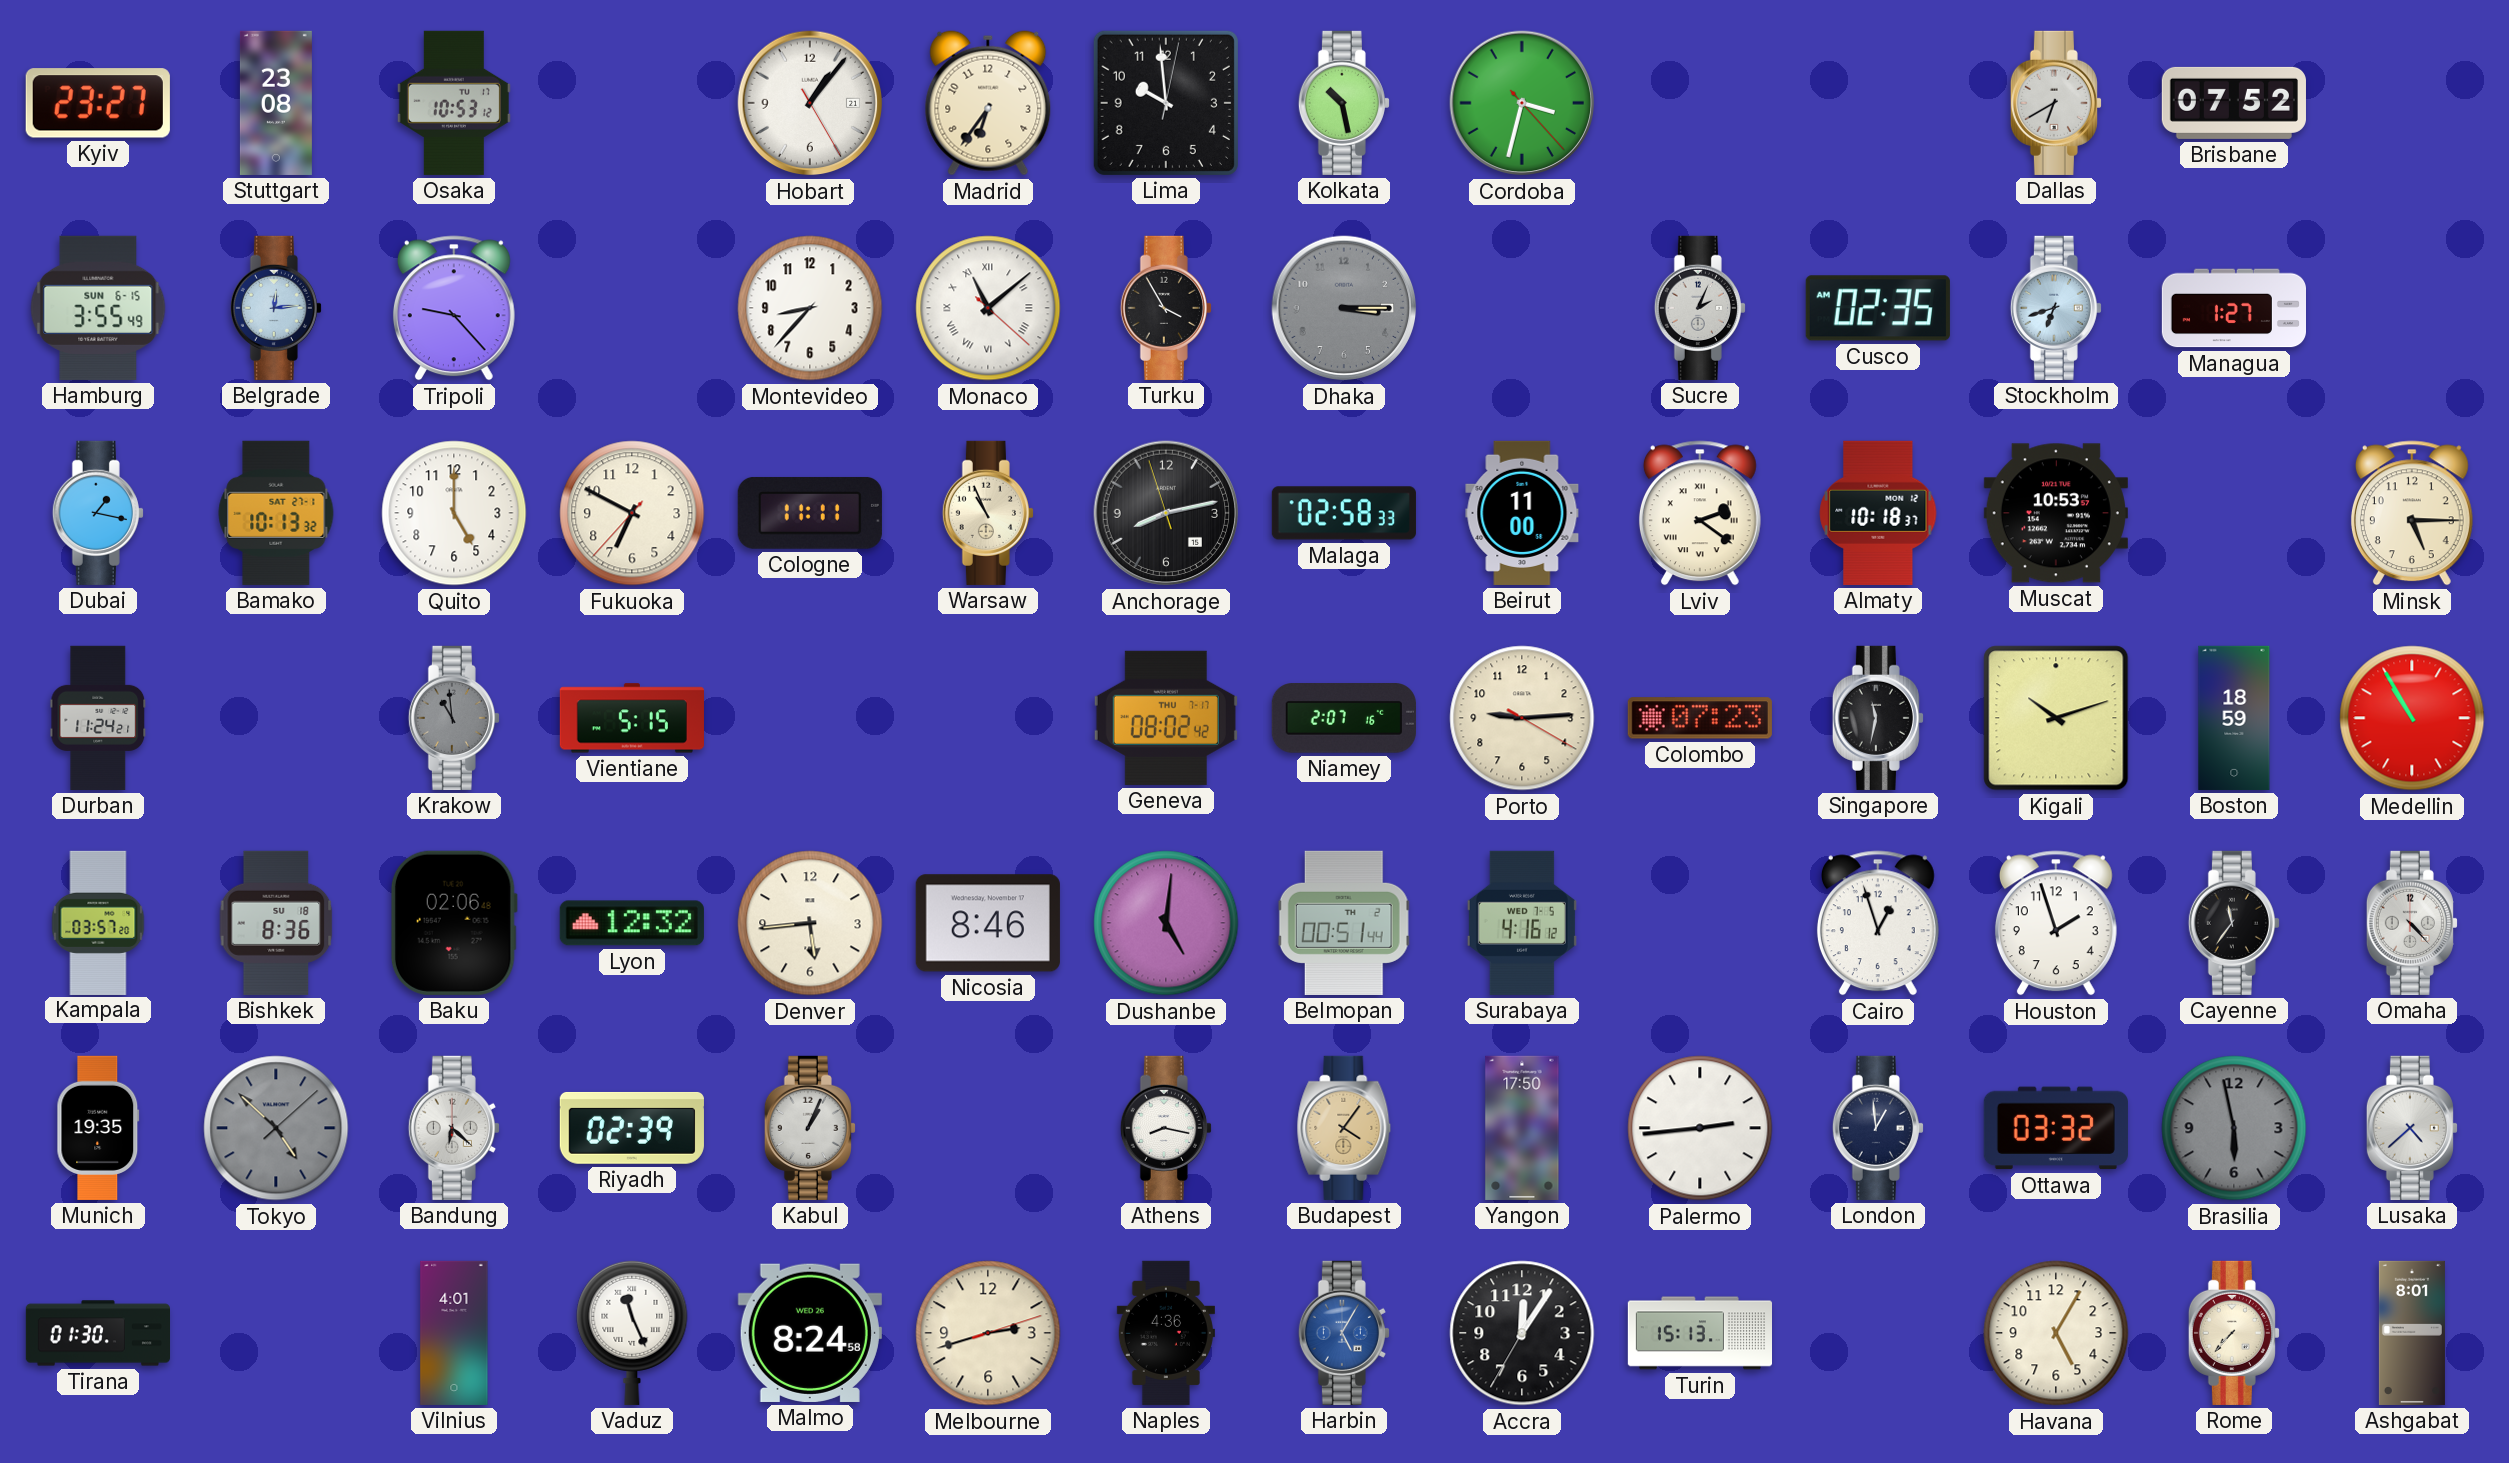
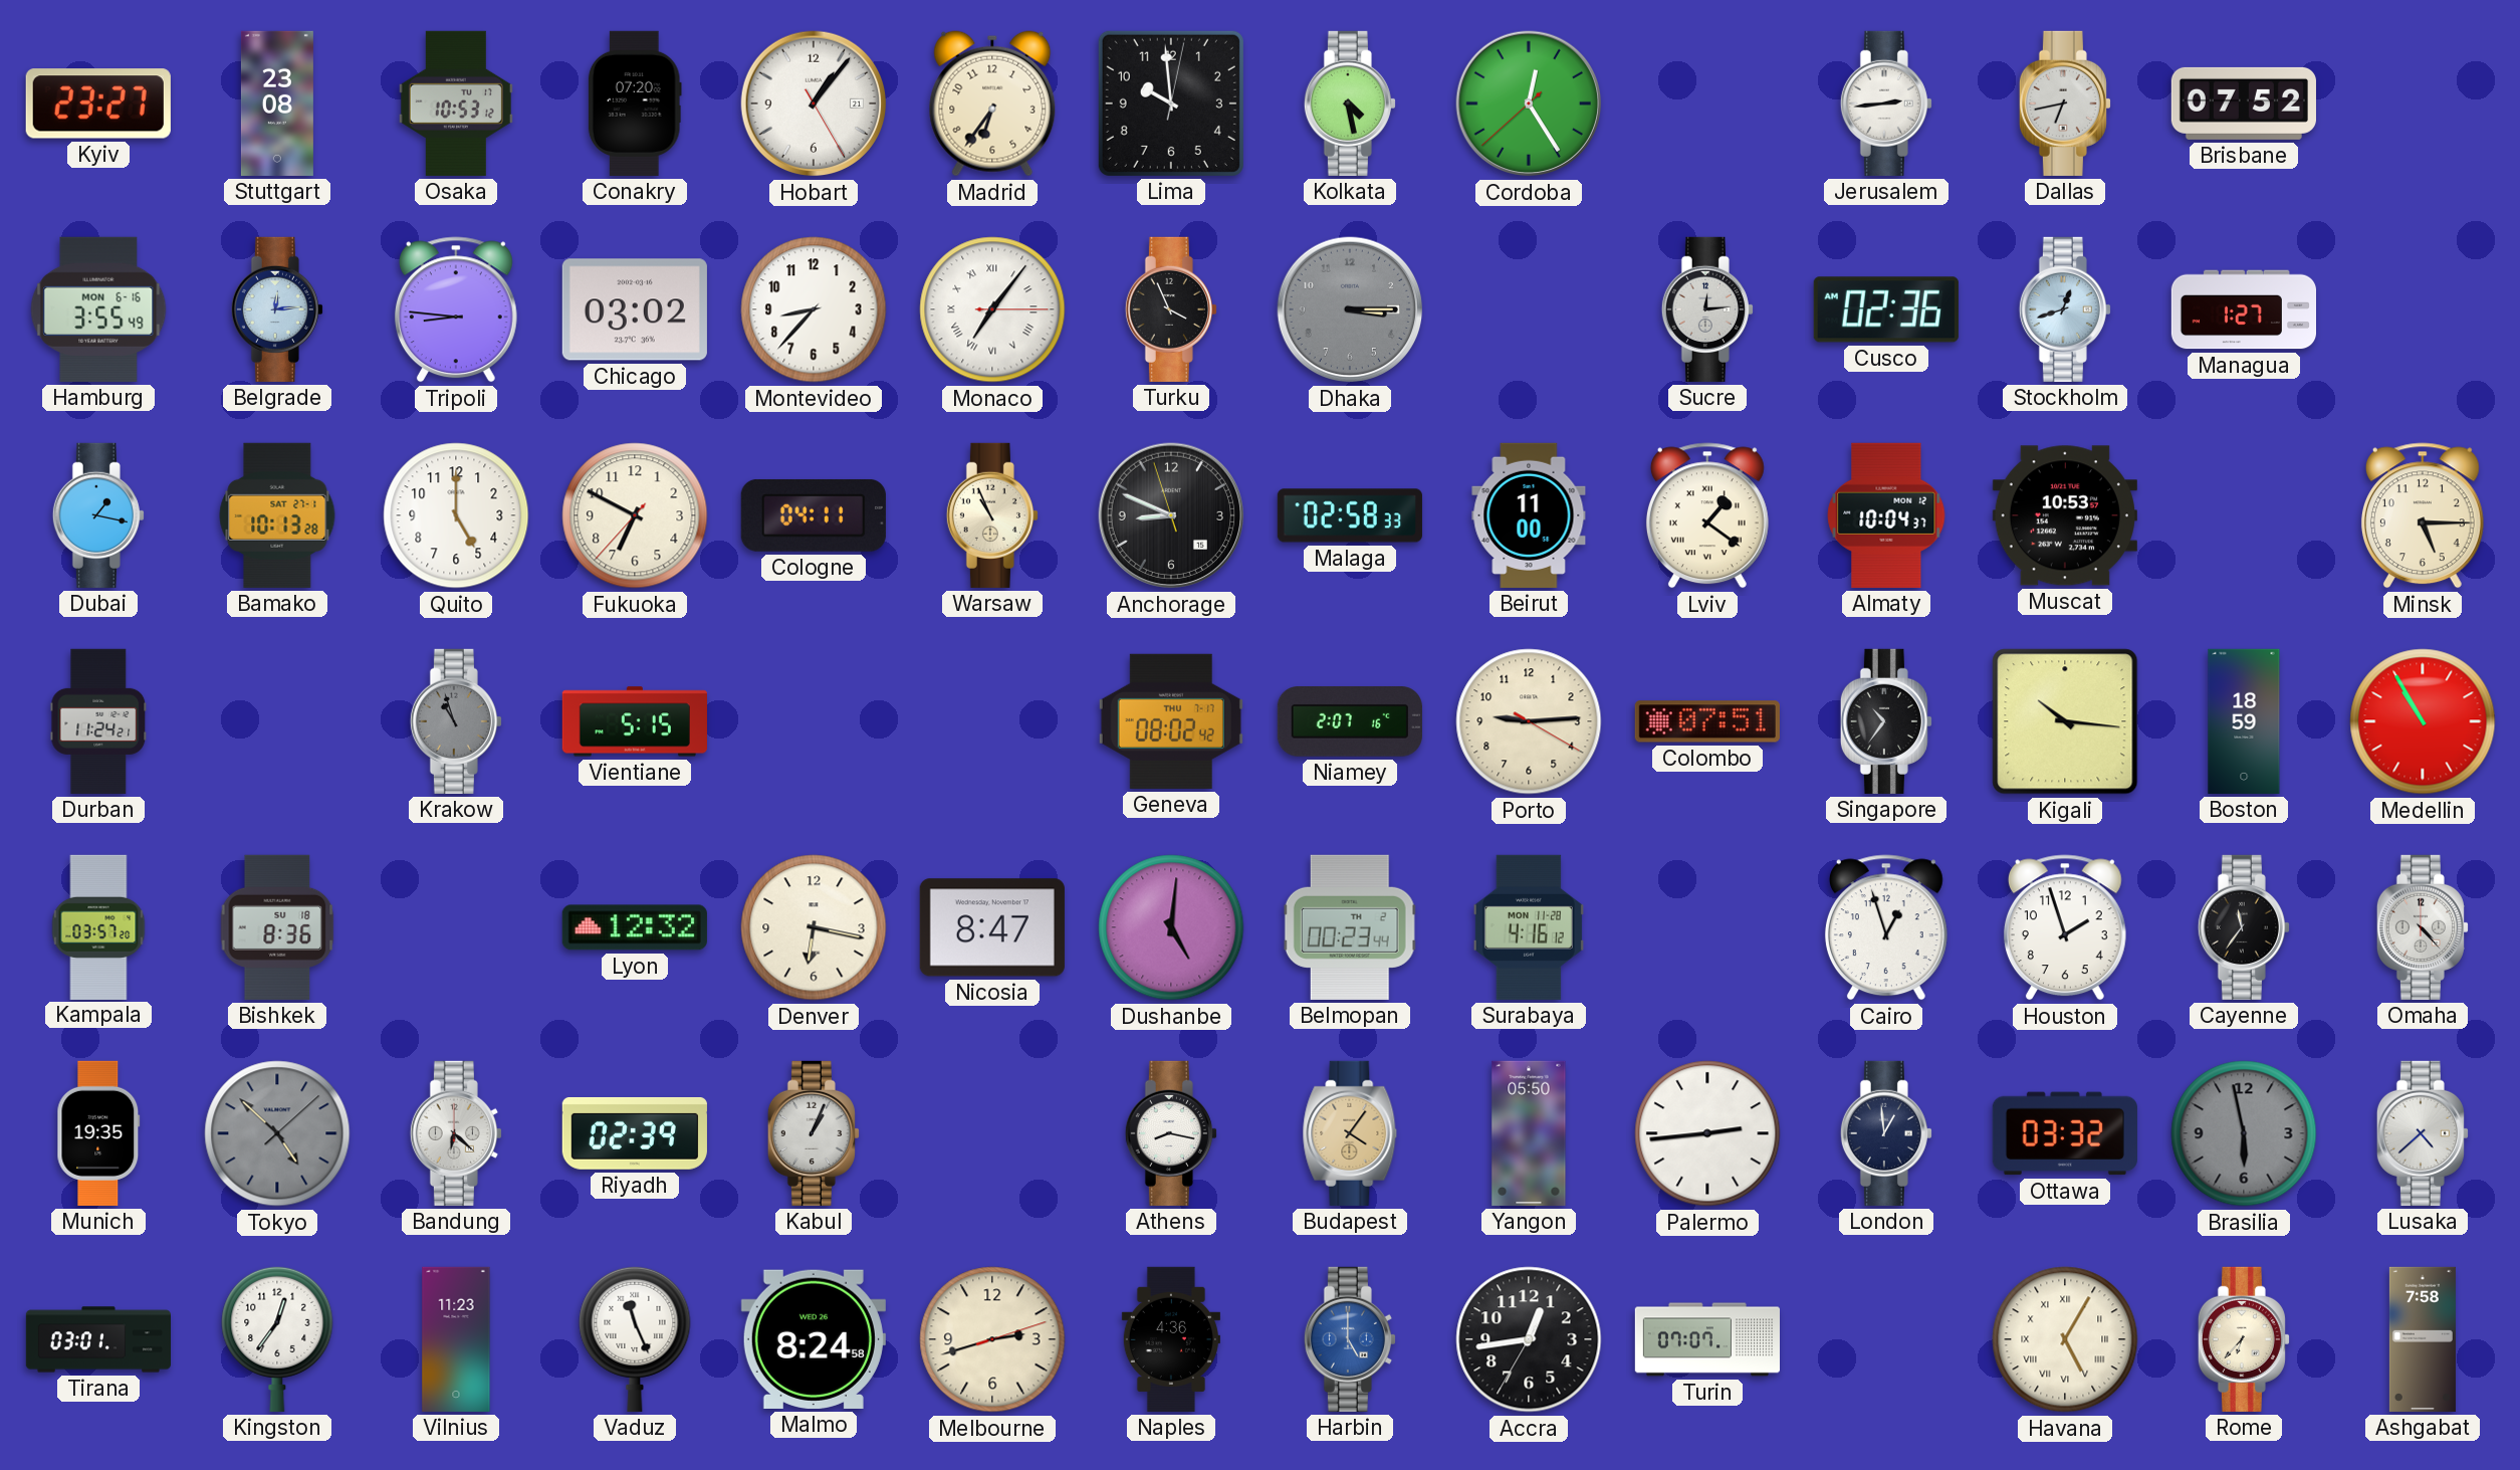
Conakry: none -> 07:20 (635, 103)
Kolkata: 10:28 -> 4:28 (1350, 103)
Cordoba: 3:32 -> 12:24 (1529, 103)
Jerusalem: none -> 2:44 (1886, 103)
Dallas: 6:40 -> 6:43 (2065, 103)
Hamburg date: SUN 6-15 -> MON 6-16 (98, 309)
Tripoli: 9:23 -> 8:46 (456, 309)
Chicago: none -> 03:02 (635, 309)
Monaco: 11:08 -> 7:06 (992, 309)
Turku: 3:55 -> 3:56 (1171, 309)
Sucre: 2:04 -> 12:14 (1707, 309)
Cusco: 02:35 -> 02:36 (1886, 309)
Stockholm: 6:42 -> 12:42 (2065, 309)
Bamako: 10:13:32 -> 10:13:28 (277, 515)
Cologne: 11:11 -> 04:11 (814, 515)
Anchorage: 8:12 -> 8:48 (1171, 515)
Lviv: 2:21 -> 1:21 (1707, 515)
Almaty: 10:18 -> 10:04 (1886, 515)
Krakow: 10:59 -> 10:57 (456, 721)
Colombo: 07:23 -> 07:51 (1707, 721)
Singapore: 11:32 -> 10:36 (1886, 721)
Kigali: 10:12 -> 10:16 (2065, 721)
Baku: 02:06 -> none (454, 923)
Denver: 5:44 -> 6:17 (814, 927)
Nicosia: 8:46 -> 8:47 (992, 927)
Belmopan: 00:51 -> 00:23 (1350, 927)
Surabaya date: WED 7-5 -> MON 11-28 (1529, 927)
Yangon: 17:50 -> 05:50 (1529, 1133)
Tirana: 01:30 -> 03:01 (97, 1339)
Kingston: none -> 12:36 (277, 1338)
Vilnius: 4:01 -> 11:23 (456, 1339)
Harbin: 5:05 -> 5:00 (1350, 1339)
Accra: 12:05 -> 12:43 (1529, 1339)
Turin: 15:13 -> 07:07 (1706, 1339)
Havana numerals: Arabic -> Roman (2065, 1339)
Rome: 7:37 -> 6:37 (2244, 1339)
Ashgabat: 8:01 -> 7:58 (2423, 1339)
